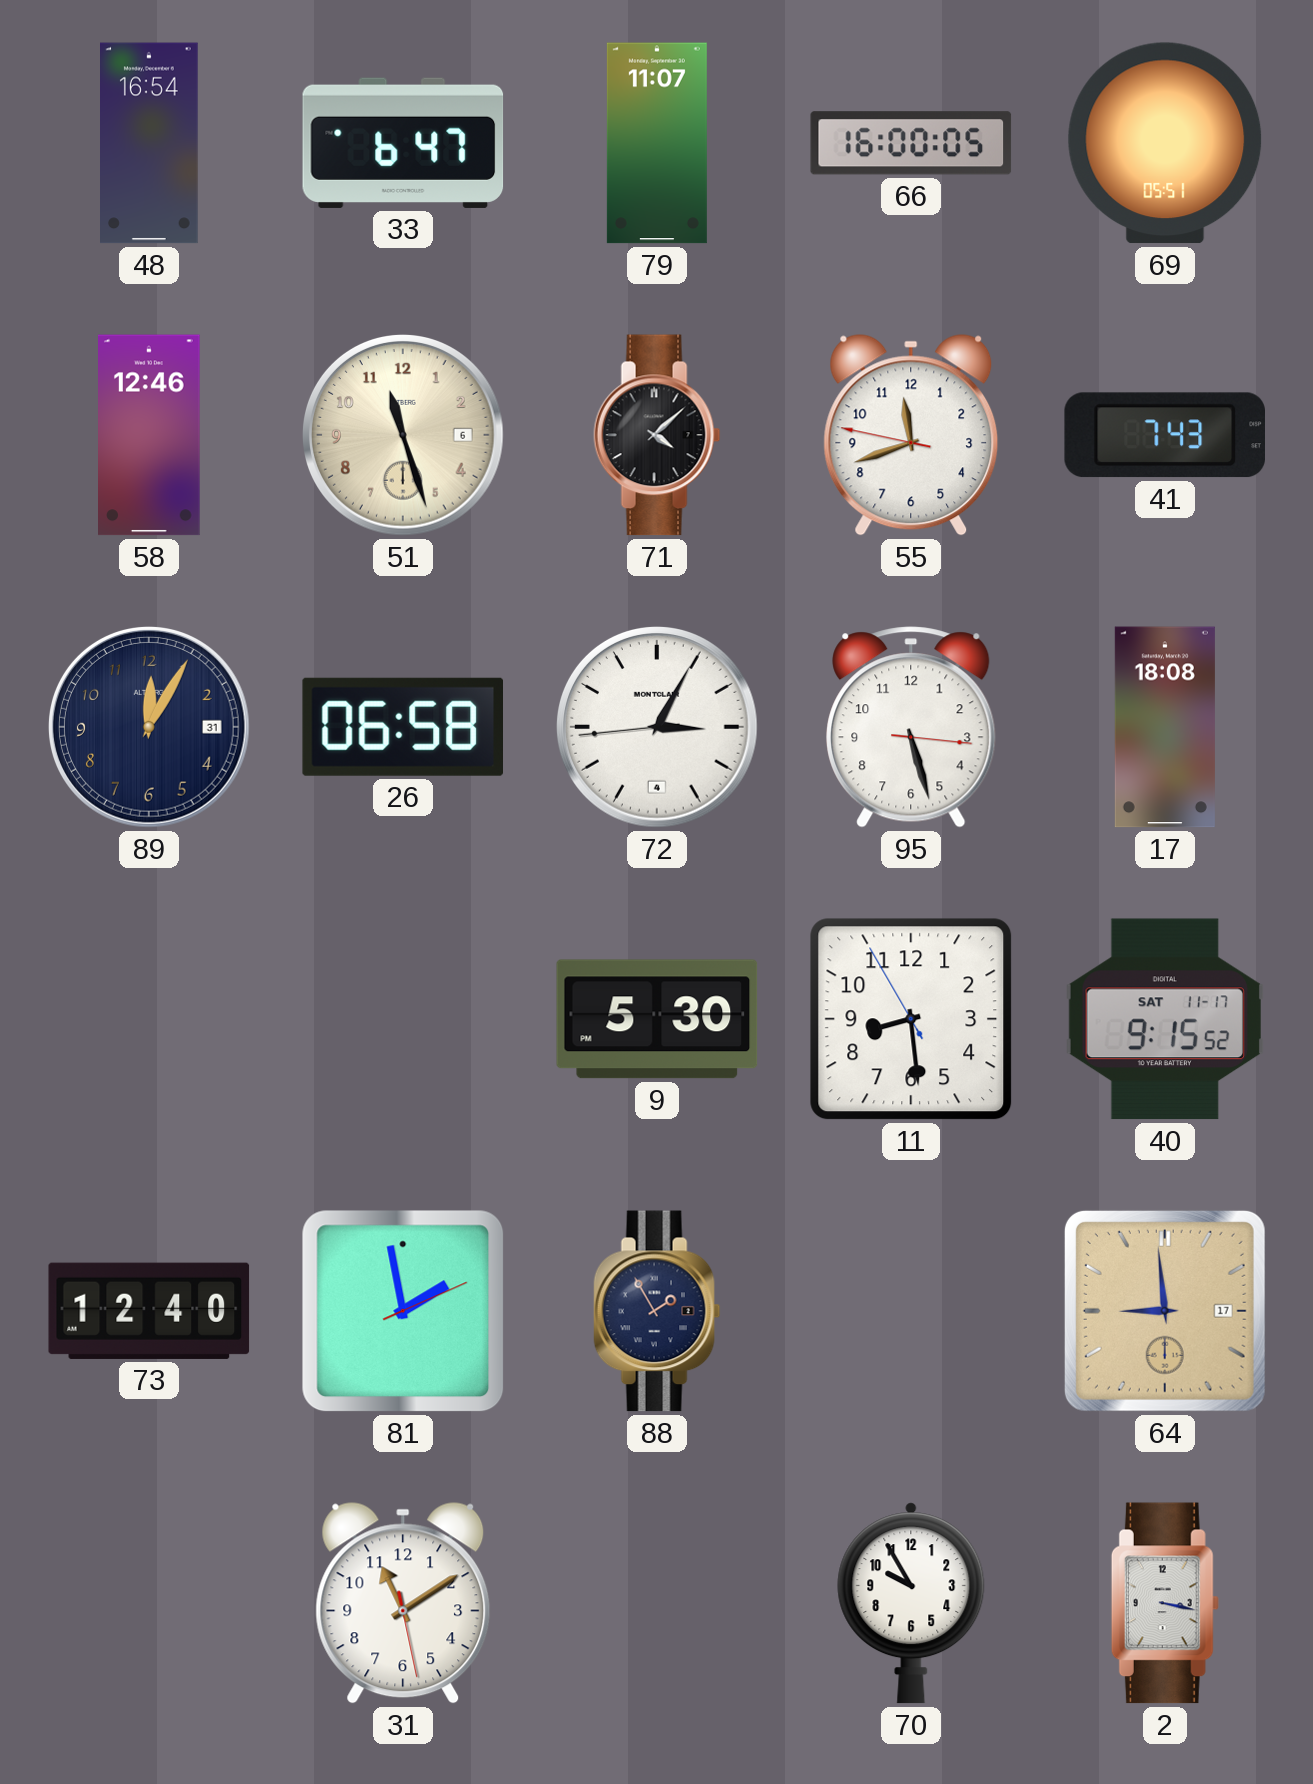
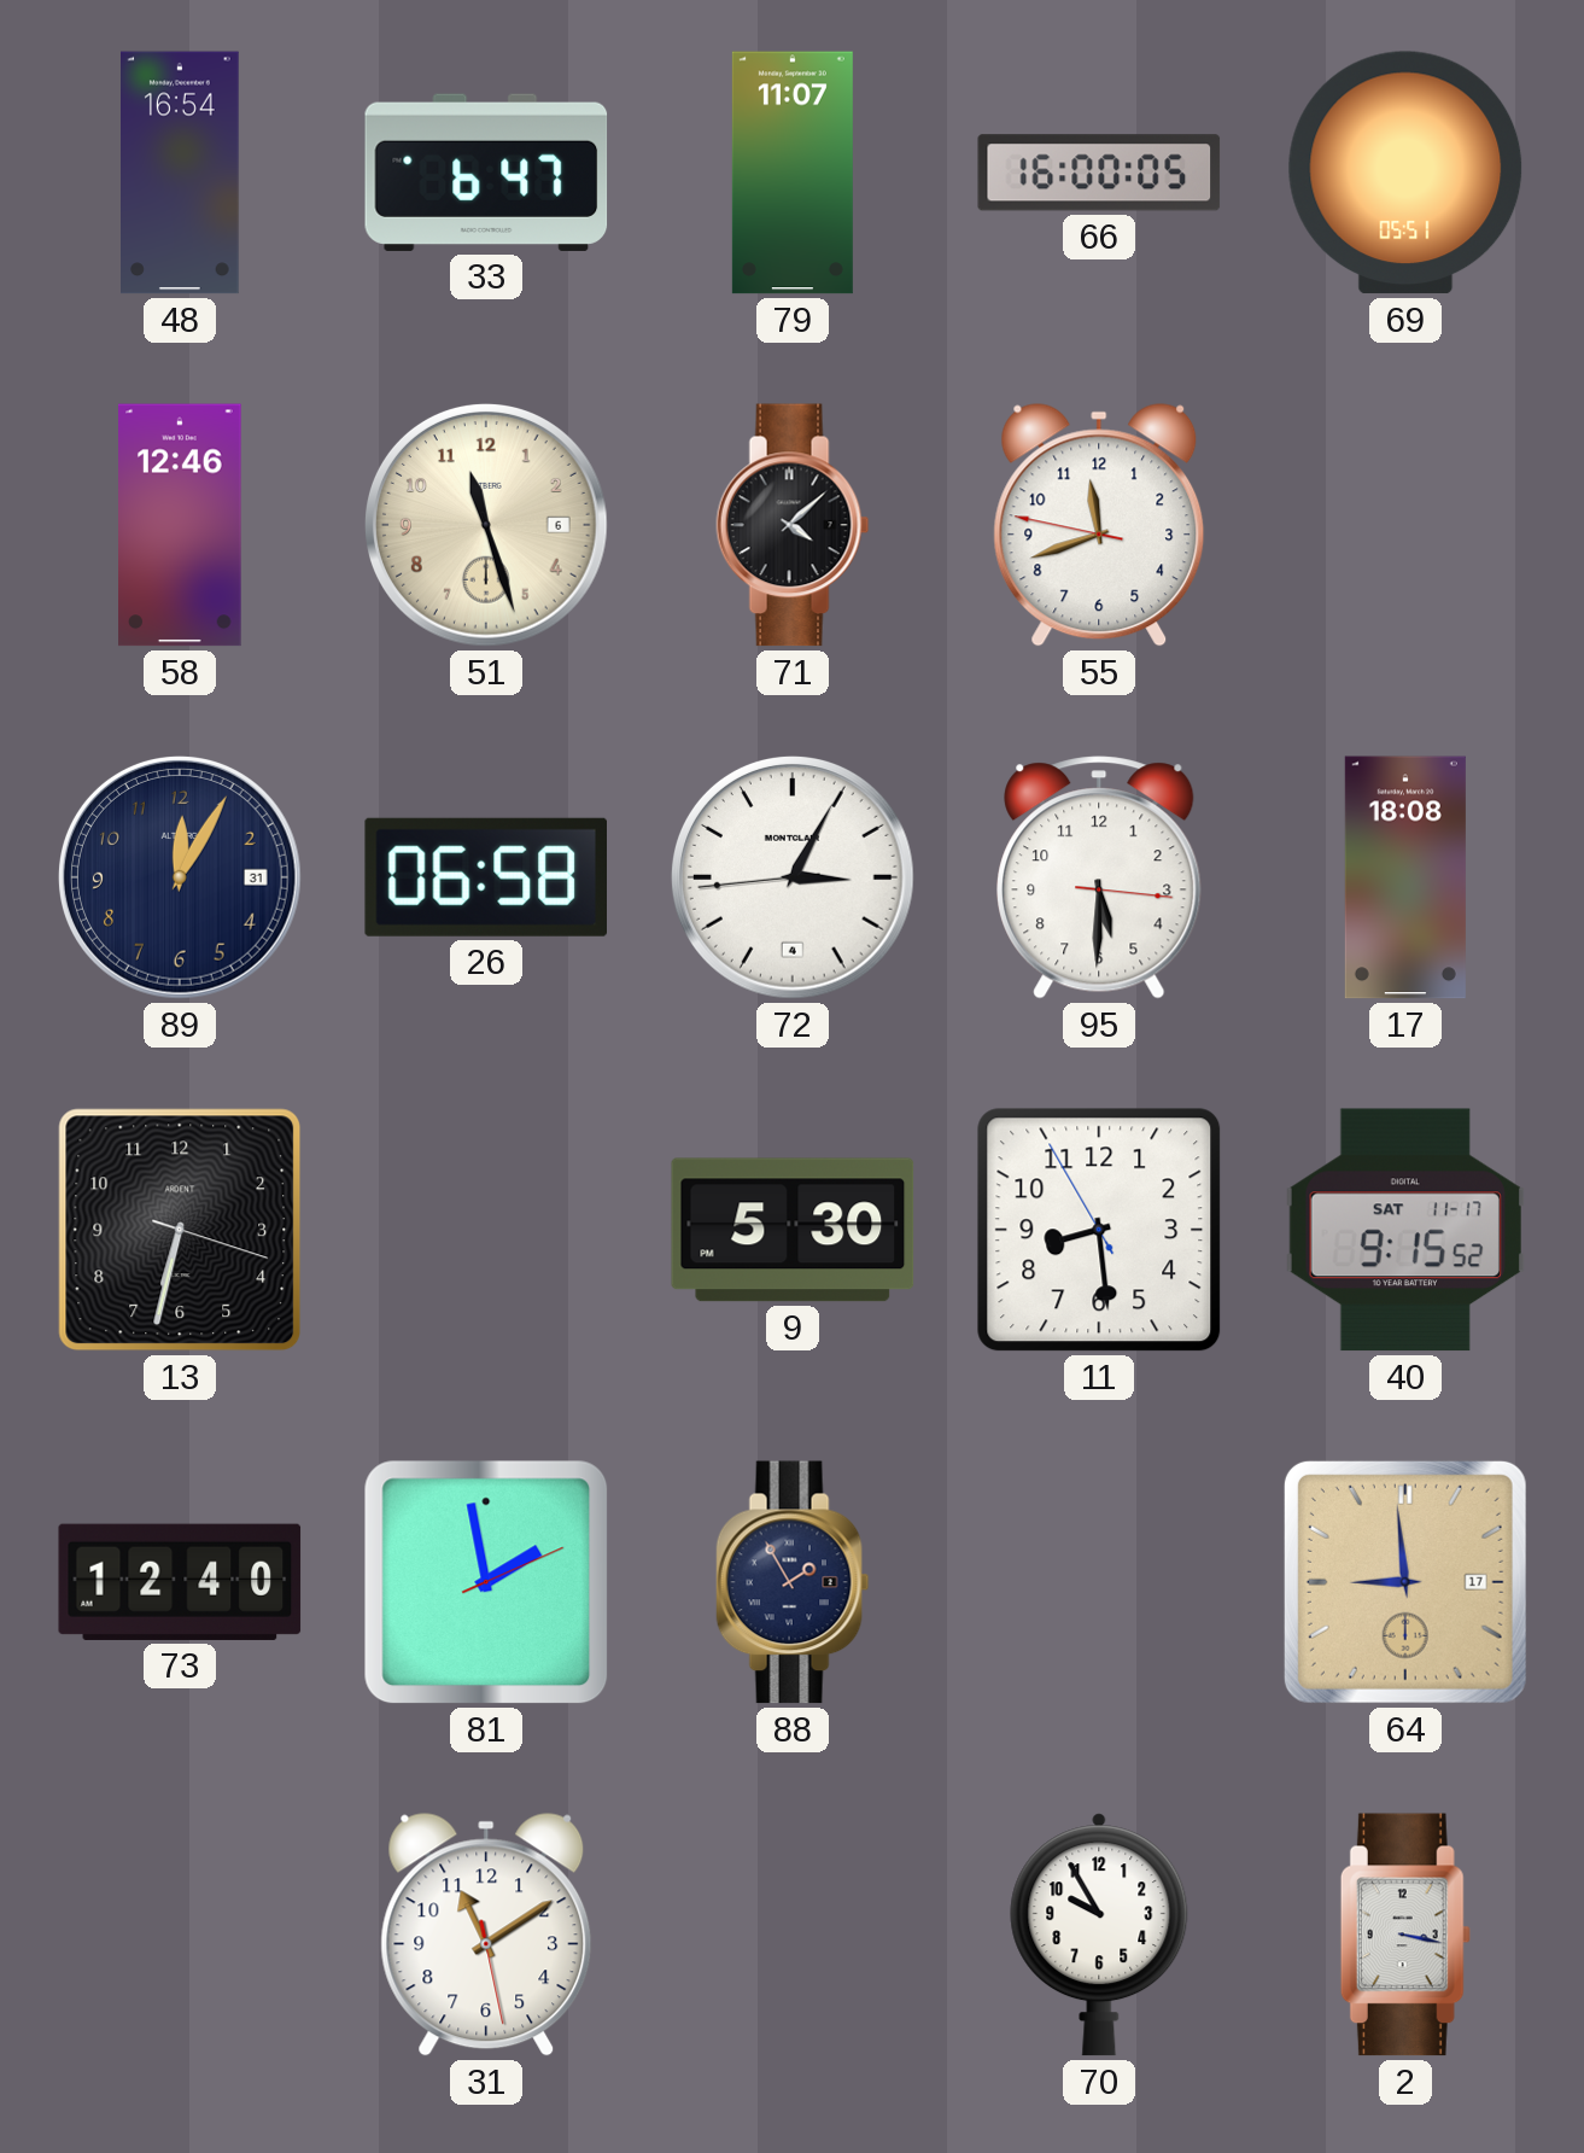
41: 7:43 -> none (1164, 435)
95: 5:27 -> 5:30 (1099, 877)
13: none -> 6:32 (180, 1230)
